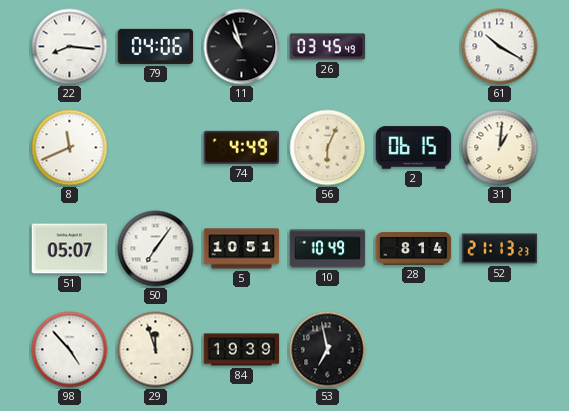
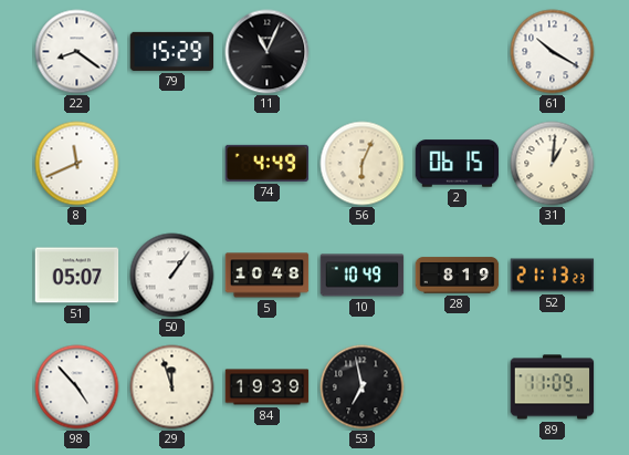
22: 8:16 -> 8:21 (77, 52)
79: 04:06 -> 15:29 (172, 51)
11: 10:57 -> 11:04 (268, 52)
26: 03:45 -> none (328, 47)
50: 7:06 -> 1:06 (172, 276)
5: 10:51 -> 10:48 (268, 276)
28: 8:14 -> 8:19 (458, 276)
89: none -> 11:09 (553, 387)
